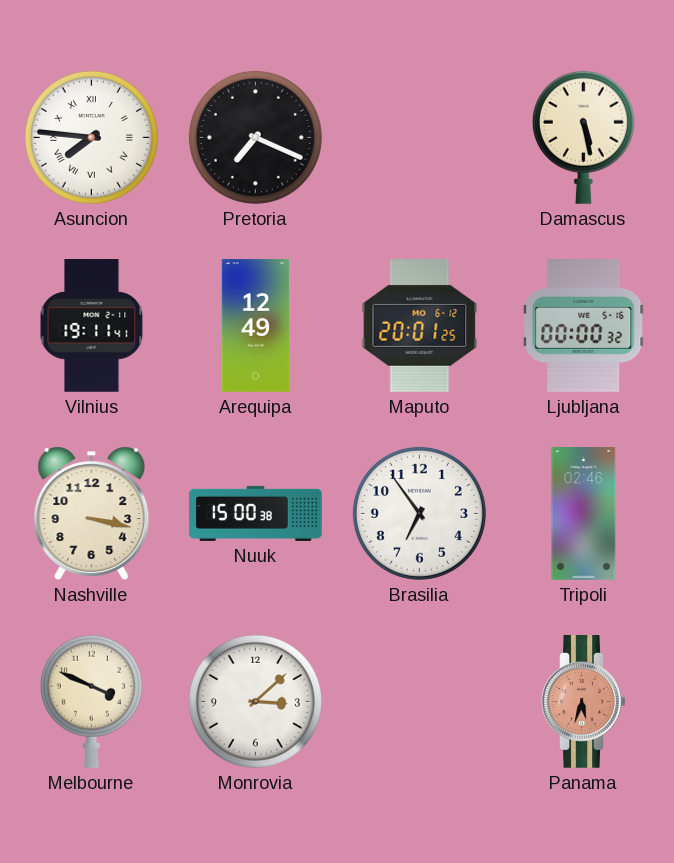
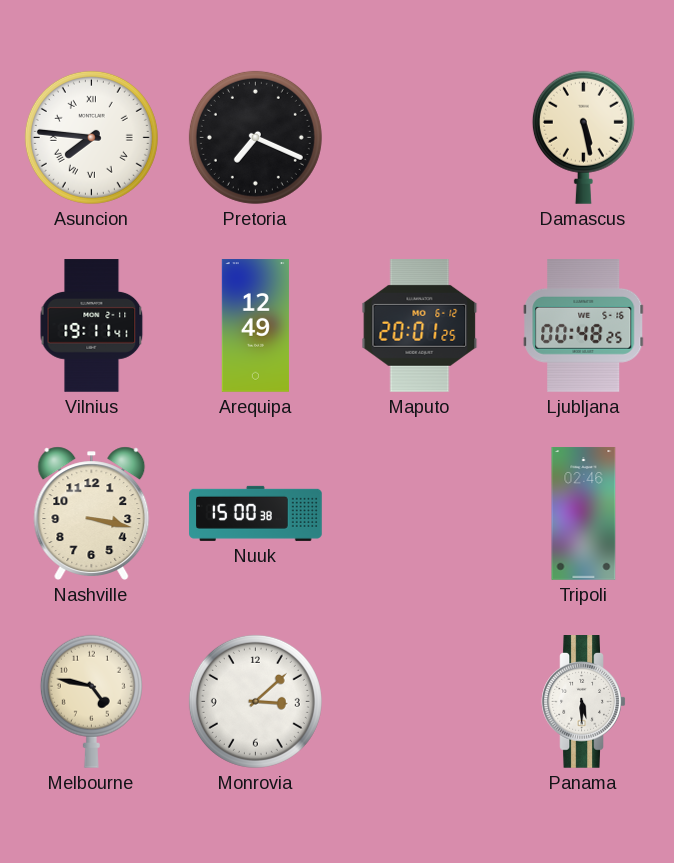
Ljubljana: 00:00 -> 00:48 (584, 326)
Brasilia: 6:54 -> none (419, 513)
Melbourne: 3:49 -> 4:47 (91, 701)
Panama: 5:33 -> 5:30 (584, 702)
Panama dial: salmon -> white (584, 702)
